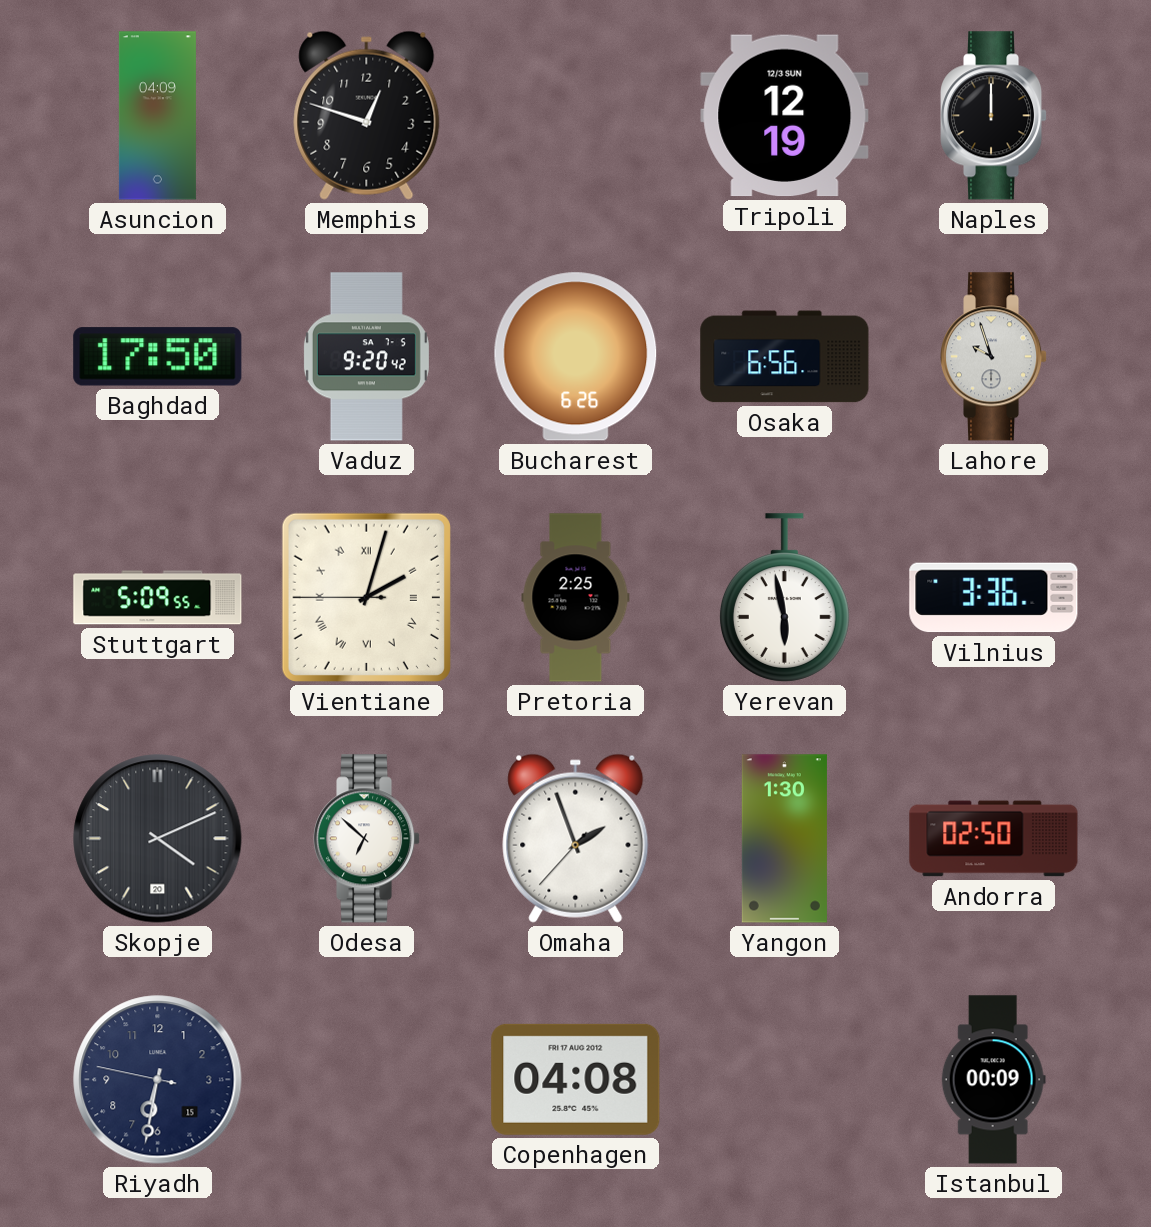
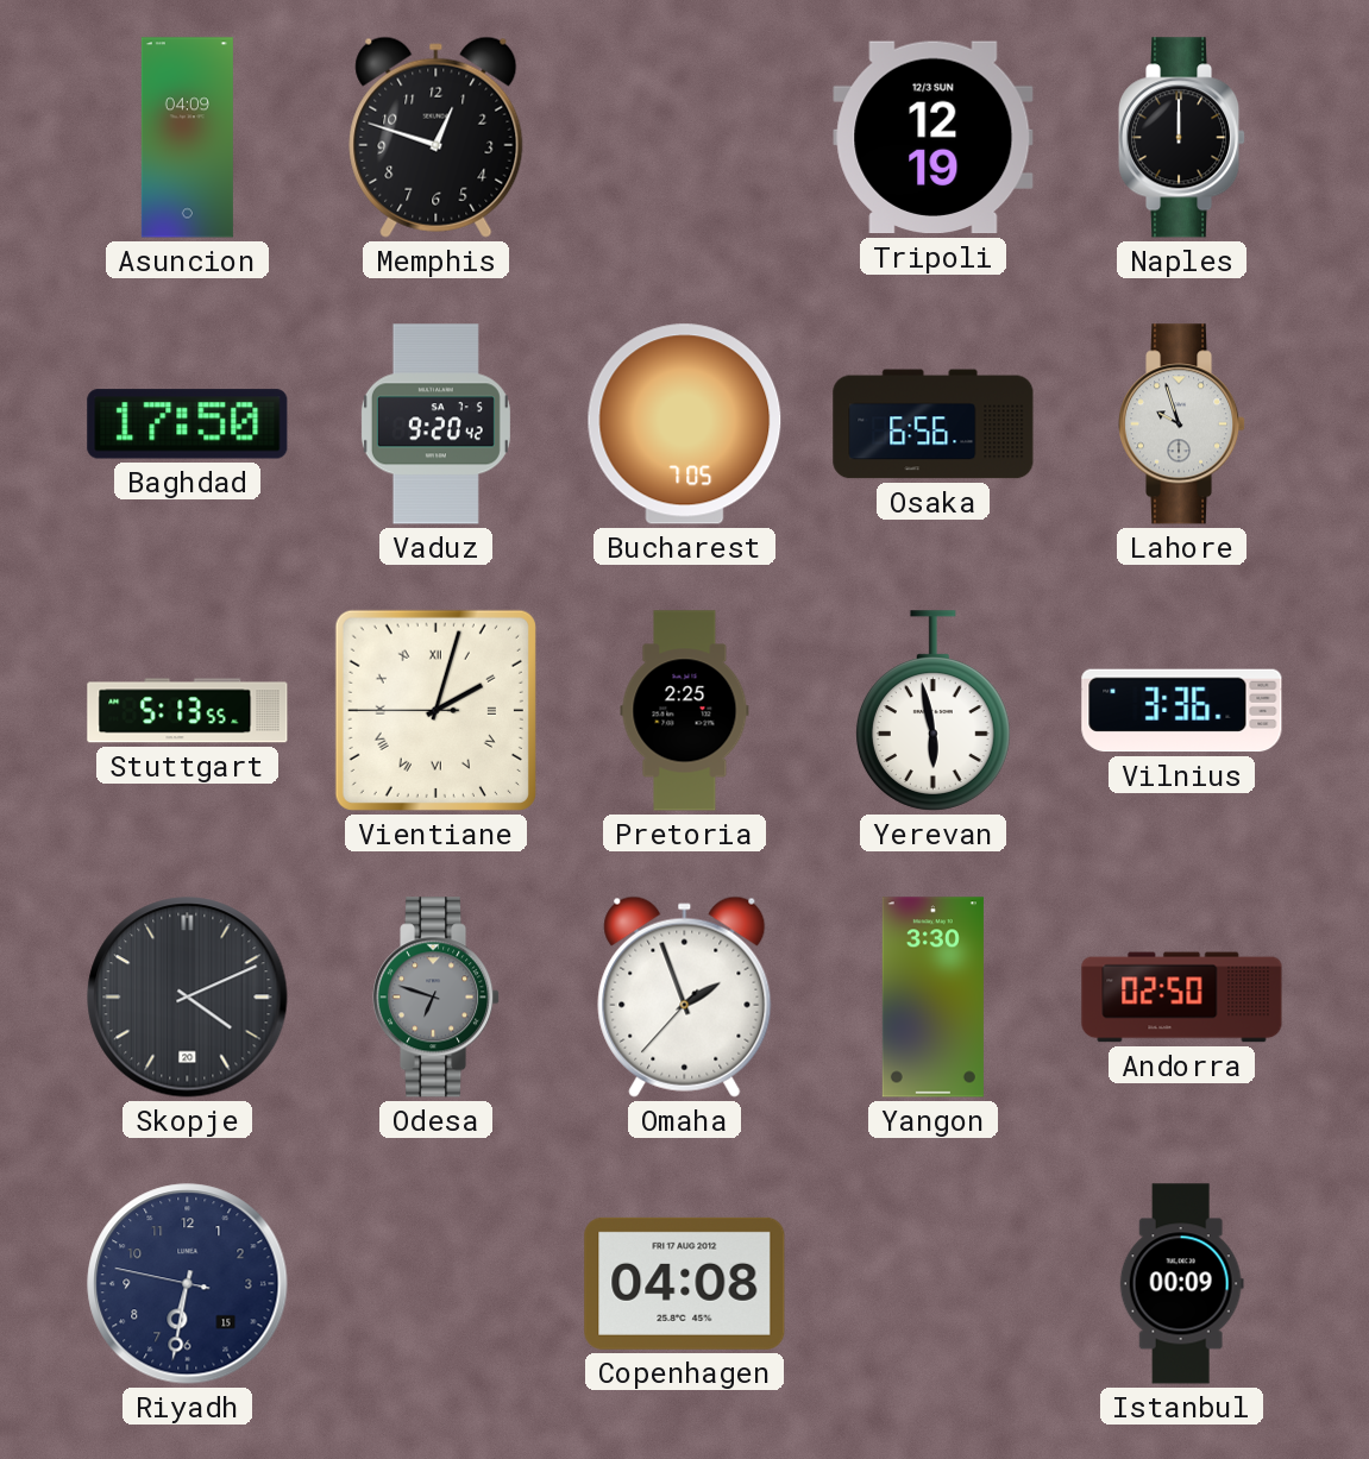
Bucharest: 6:26 -> 7:05 (685, 425)
Stuttgart: 5:09 -> 5:13 (188, 711)
Odesa: 6:52 -> 6:48 (437, 998)
Odesa dial: white -> grey (437, 998)
Yangon: 1:30 -> 3:30 (932, 998)
